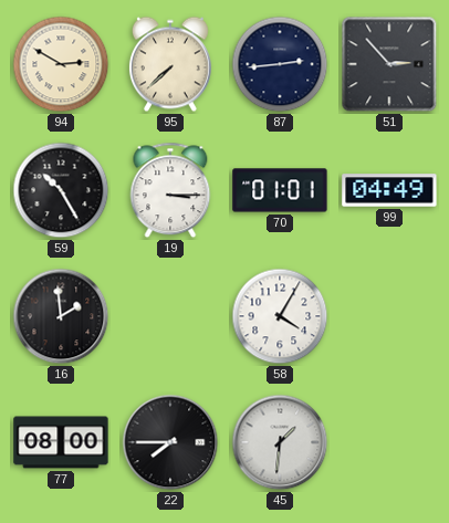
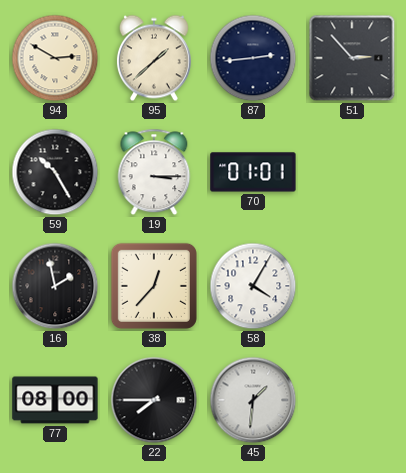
95: 7:38 -> 1:38 (154, 58)
99: 04:49 -> none (389, 190)
16: 1:59 -> 1:58 (55, 286)
38: none -> 12:37 (154, 286)
